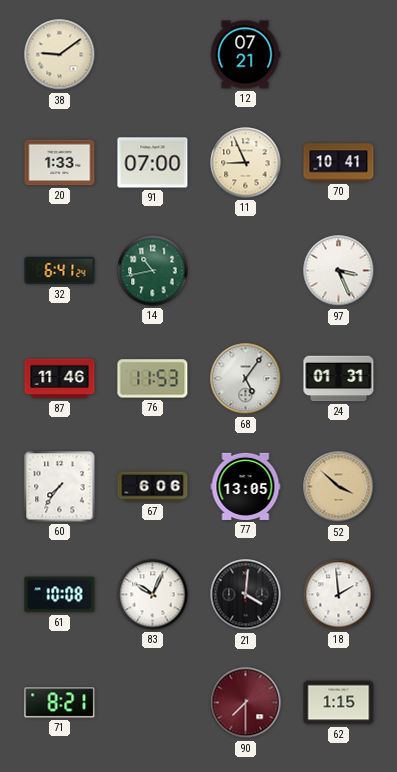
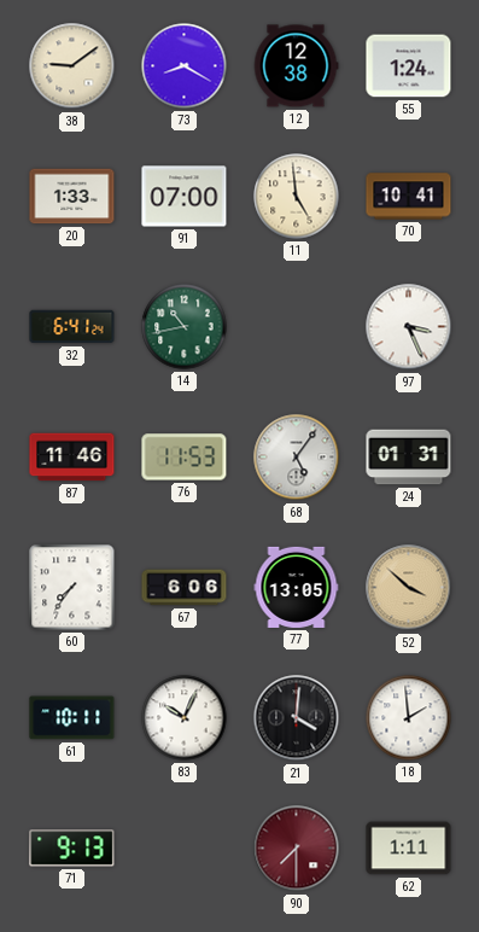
73: none -> 8:20 (185, 66)
12: 07:21 -> 12:38 (296, 66)
55: none -> 1:24 (409, 66)
11: 8:56 -> 4:59 (297, 197)
61: 10:08 -> 10:11 (72, 718)
71: 8:21 -> 9:13 (72, 849)
62: 1:15 -> 1:11 (409, 849)
